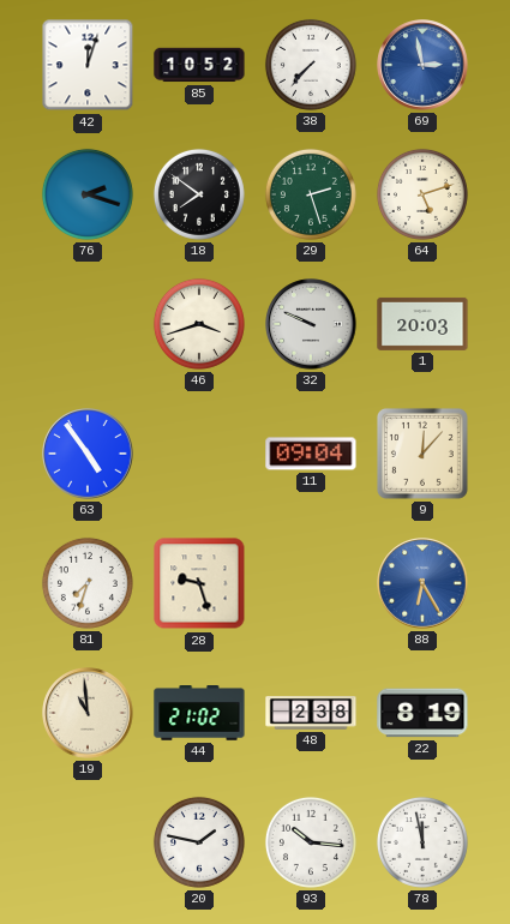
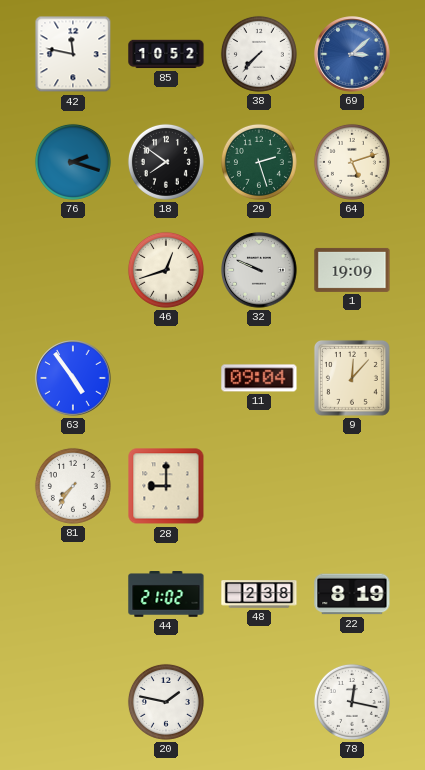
42: 12:03 -> 11:47 (73, 54)
69: 2:58 -> 3:08 (352, 54)
46: 3:42 -> 12:42 (166, 270)
1: 20:03 -> 19:09 (352, 270)
81: 7:33 -> 7:36 (73, 486)
28: 9:27 -> 9:00 (166, 486)
88: 6:25 -> none (422, 583)
19: 10:59 -> none (88, 713)
93: 10:16 -> none (311, 842)
78: 11:58 -> 12:17 (352, 702)
